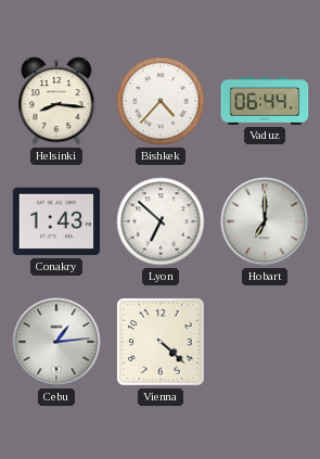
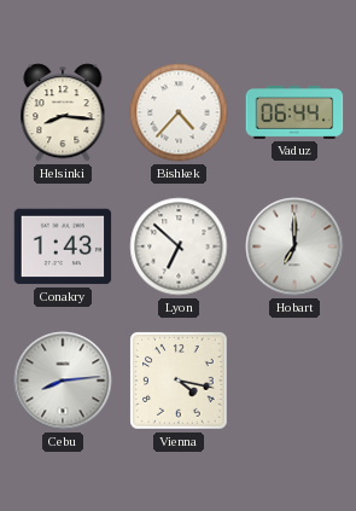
Cebu: 1:14 -> 8:14 (63, 381)
Vienna: 4:22 -> 4:17 (179, 381)
